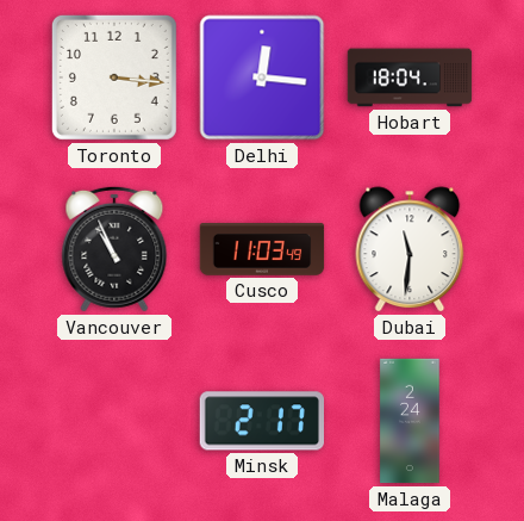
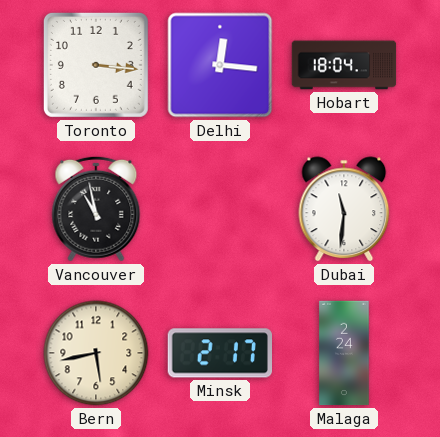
Vancouver: 10:56 -> 10:58 (96, 209)
Cusco: 11:03 -> none (262, 249)
Bern: none -> 5:43 (96, 353)
